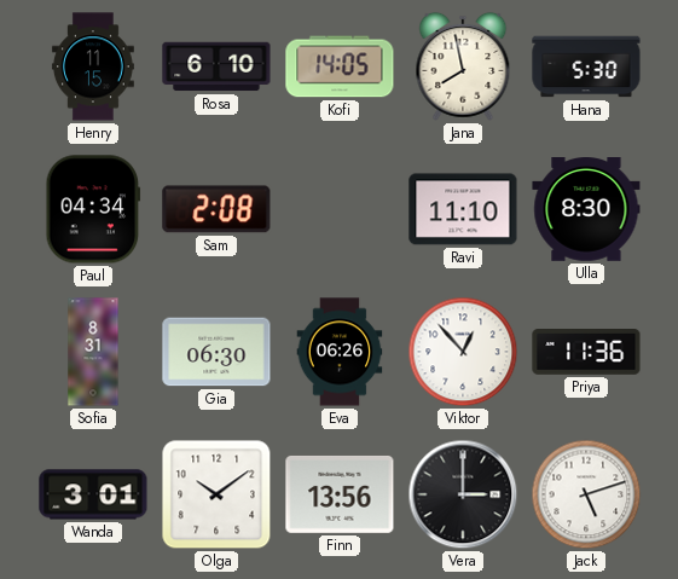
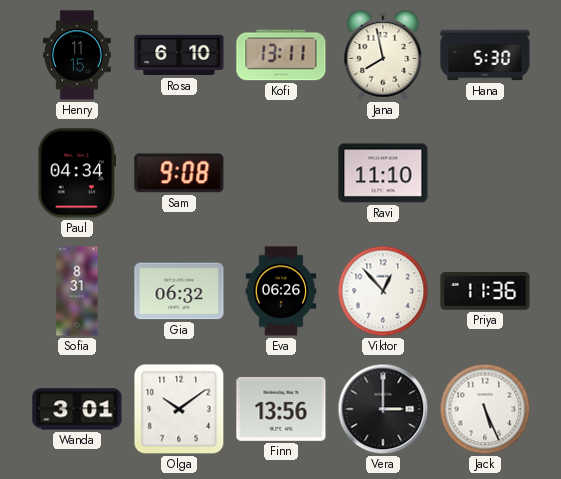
Kofi: 14:05 -> 13:11 (281, 55)
Sam: 2:08 -> 9:08 (179, 173)
Ulla: 8:30 -> none (586, 210)
Gia: 06:30 -> 06:32 (179, 291)
Jack: 5:12 -> 5:26 (485, 409)
